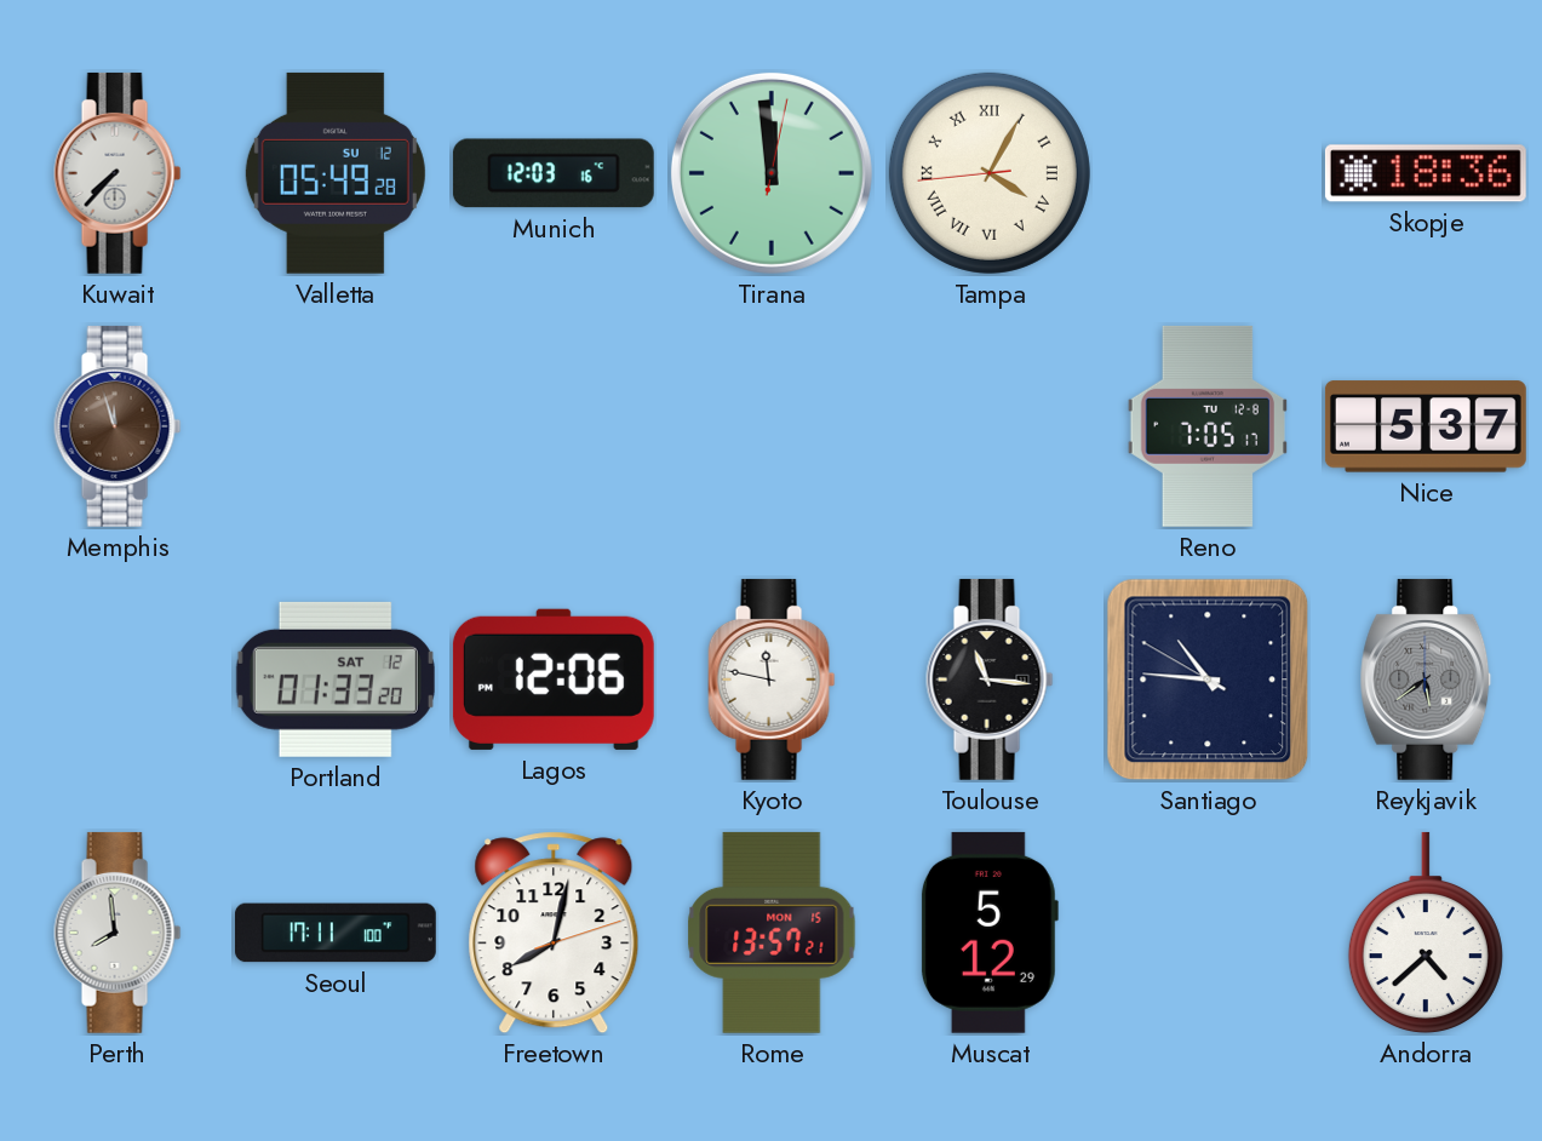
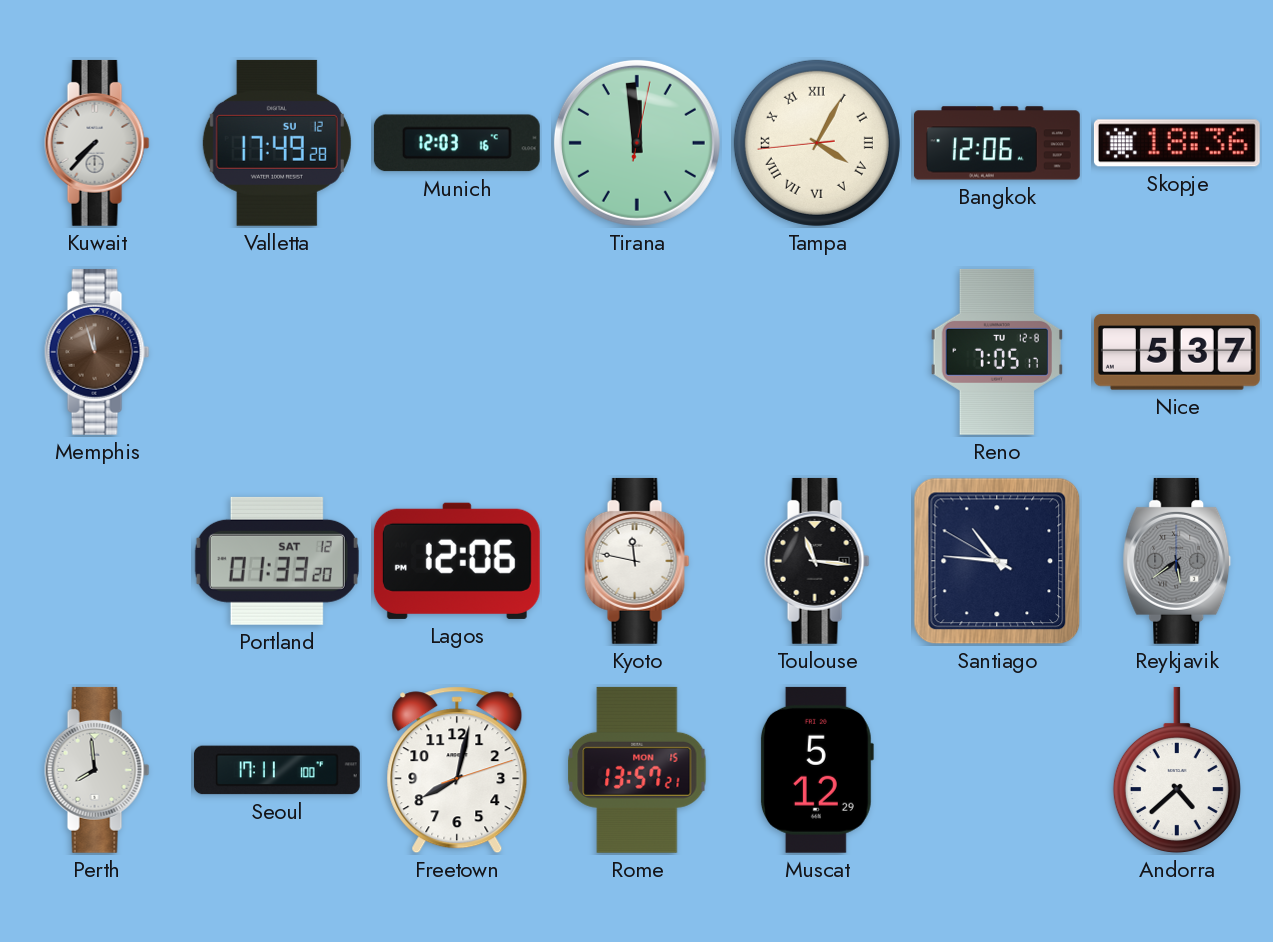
Valletta: 05:49 -> 17:49 (277, 143)
Bangkok: none -> 12:06 (997, 143)
